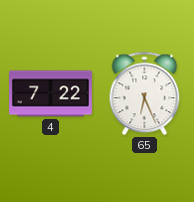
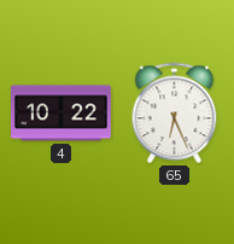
4: 7:22 -> 10:22 (62, 114)
